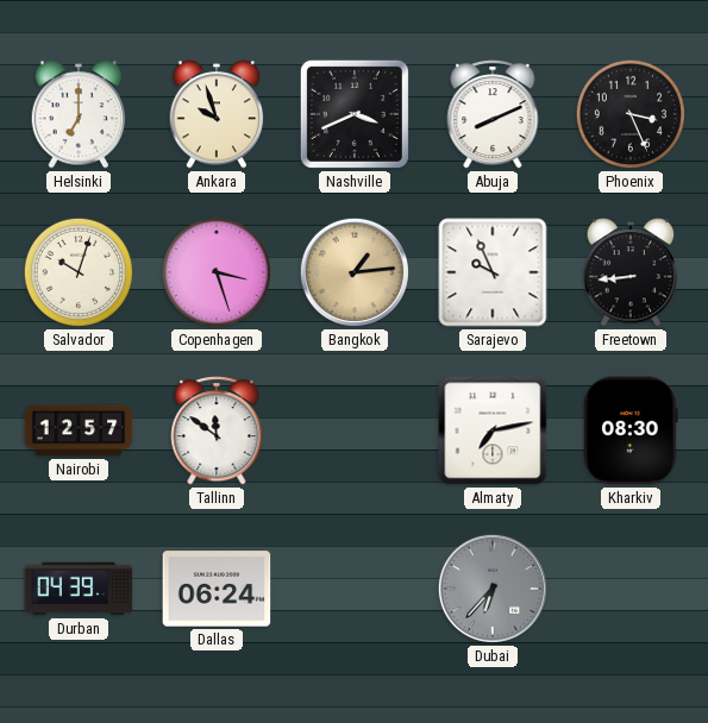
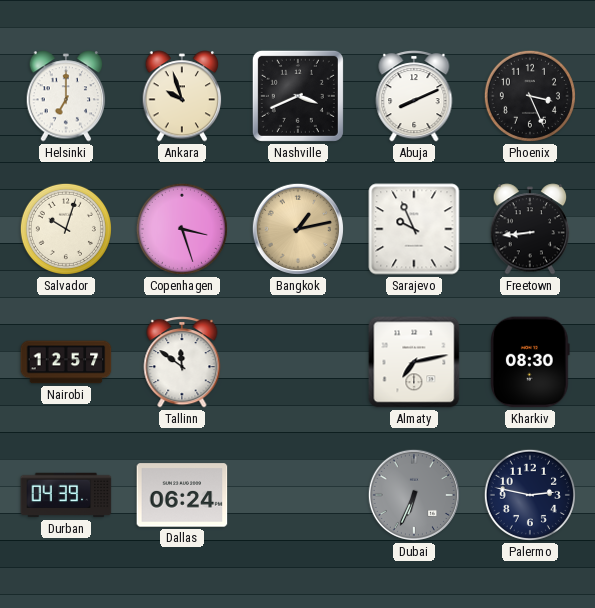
Bangkok: 1:14 -> 1:13 (298, 229)
Dubai: 6:37 -> 6:34 (414, 495)
Palermo: none -> 2:47 (530, 495)
